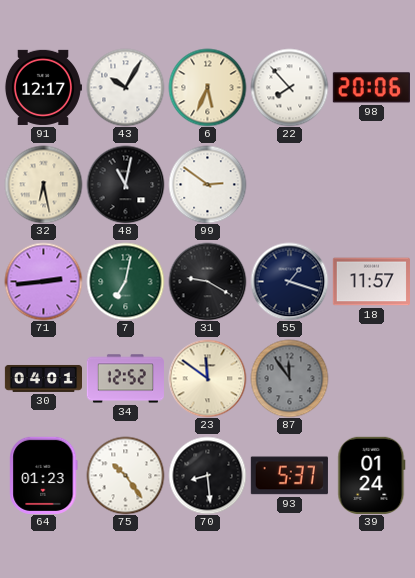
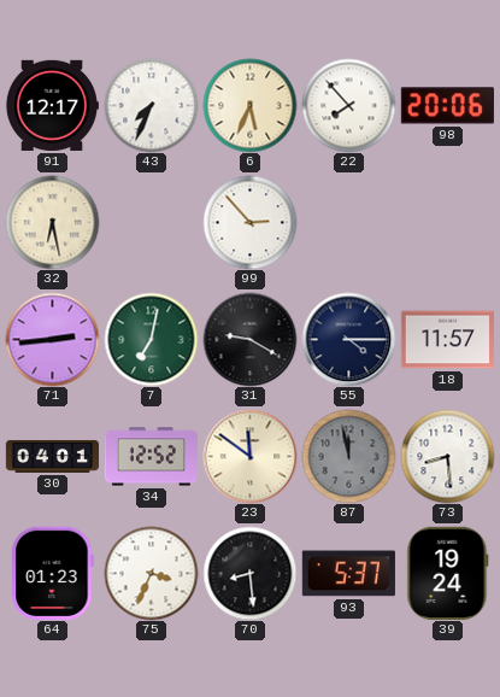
43: 10:05 -> 7:34 (151, 105)
48: 11:02 -> none (125, 184)
99: 2:51 -> 2:53 (249, 222)
55: 1:18 -> 4:15 (348, 339)
87: 11:54 -> 11:58 (348, 456)
73: none -> 8:29 (447, 456)
75: 10:24 -> 3:34 (151, 573)
39: 01:24 -> 19:24 (448, 573)
